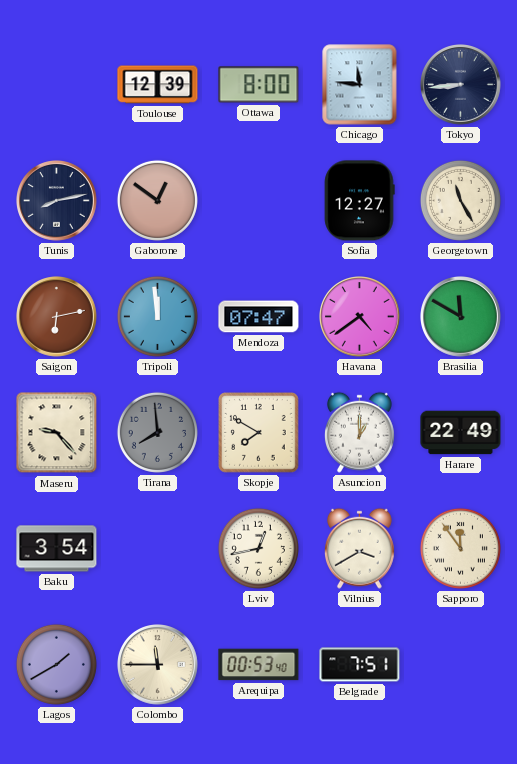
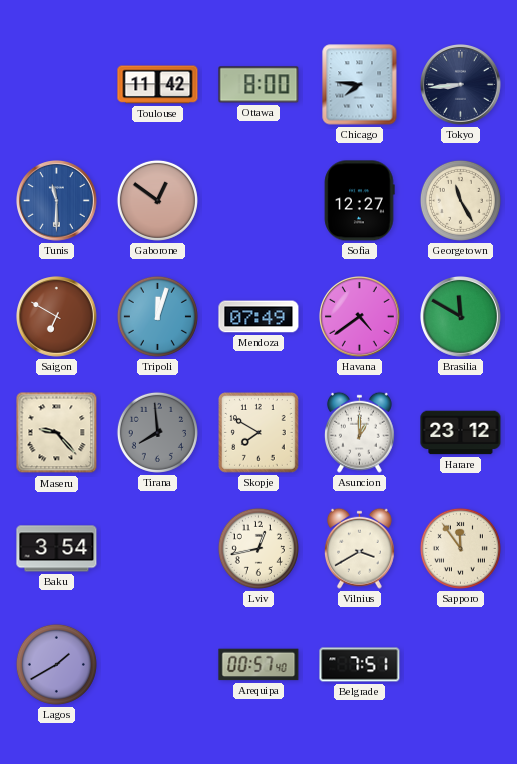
Toulouse: 12:39 -> 11:42 (158, 85)
Chicago: 11:46 -> 7:46 (360, 85)
Tunis: 8:13 -> 11:30 (57, 201)
Tunis dial: navy -> blue (57, 201)
Saigon: 6:13 -> 6:50 (57, 317)
Tripoli: 11:59 -> 12:03 (157, 316)
Mendoza: 07:47 -> 07:49 (259, 317)
Harare: 22:49 -> 23:12 (461, 433)
Colombo: 11:45 -> none (158, 665)
Arequipa: 00:53 -> 00:57 (259, 665)
